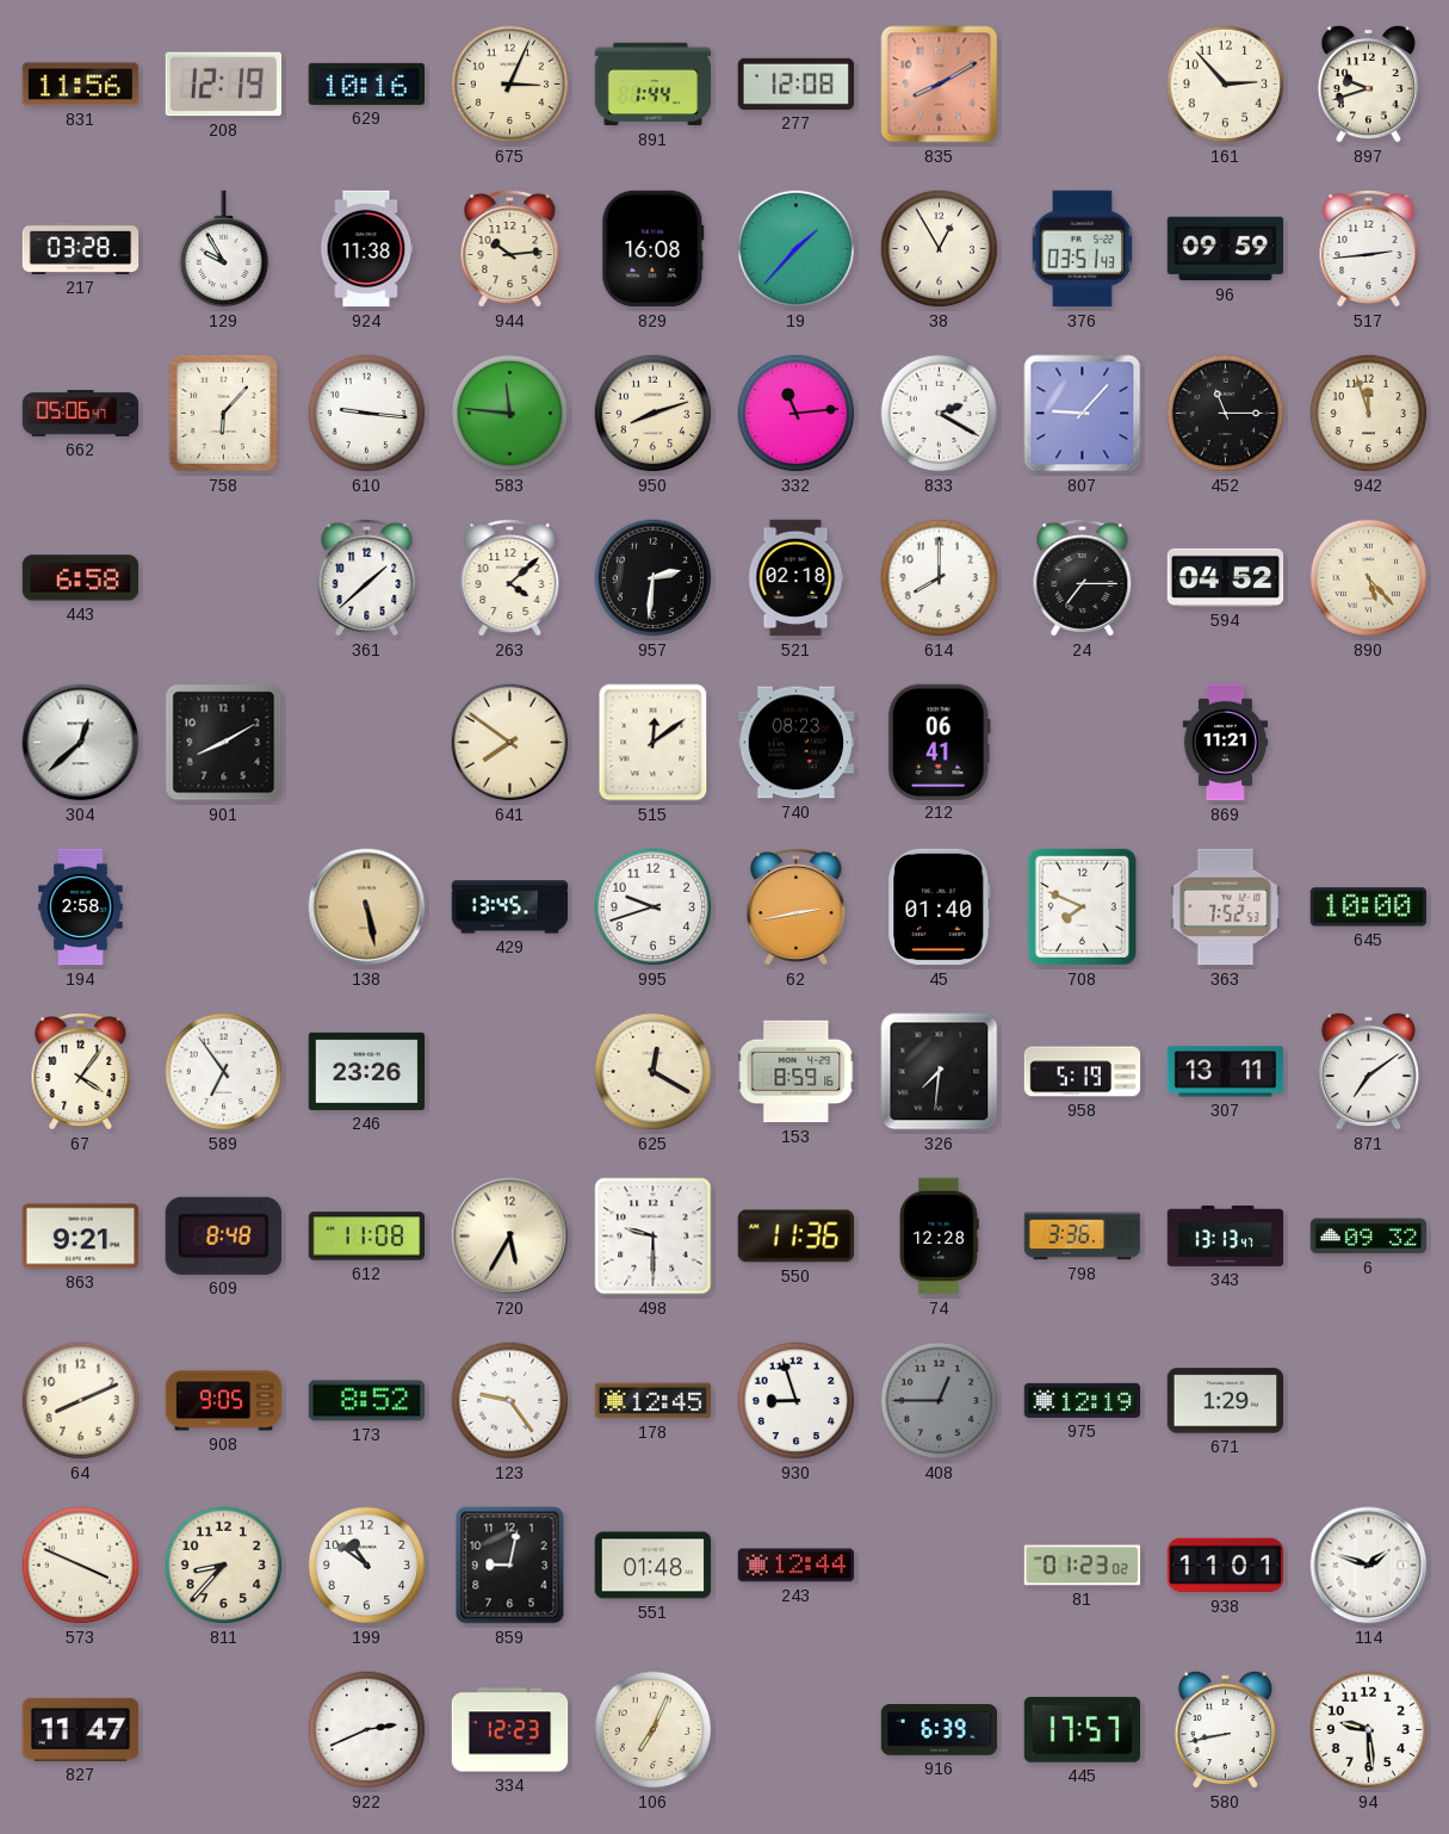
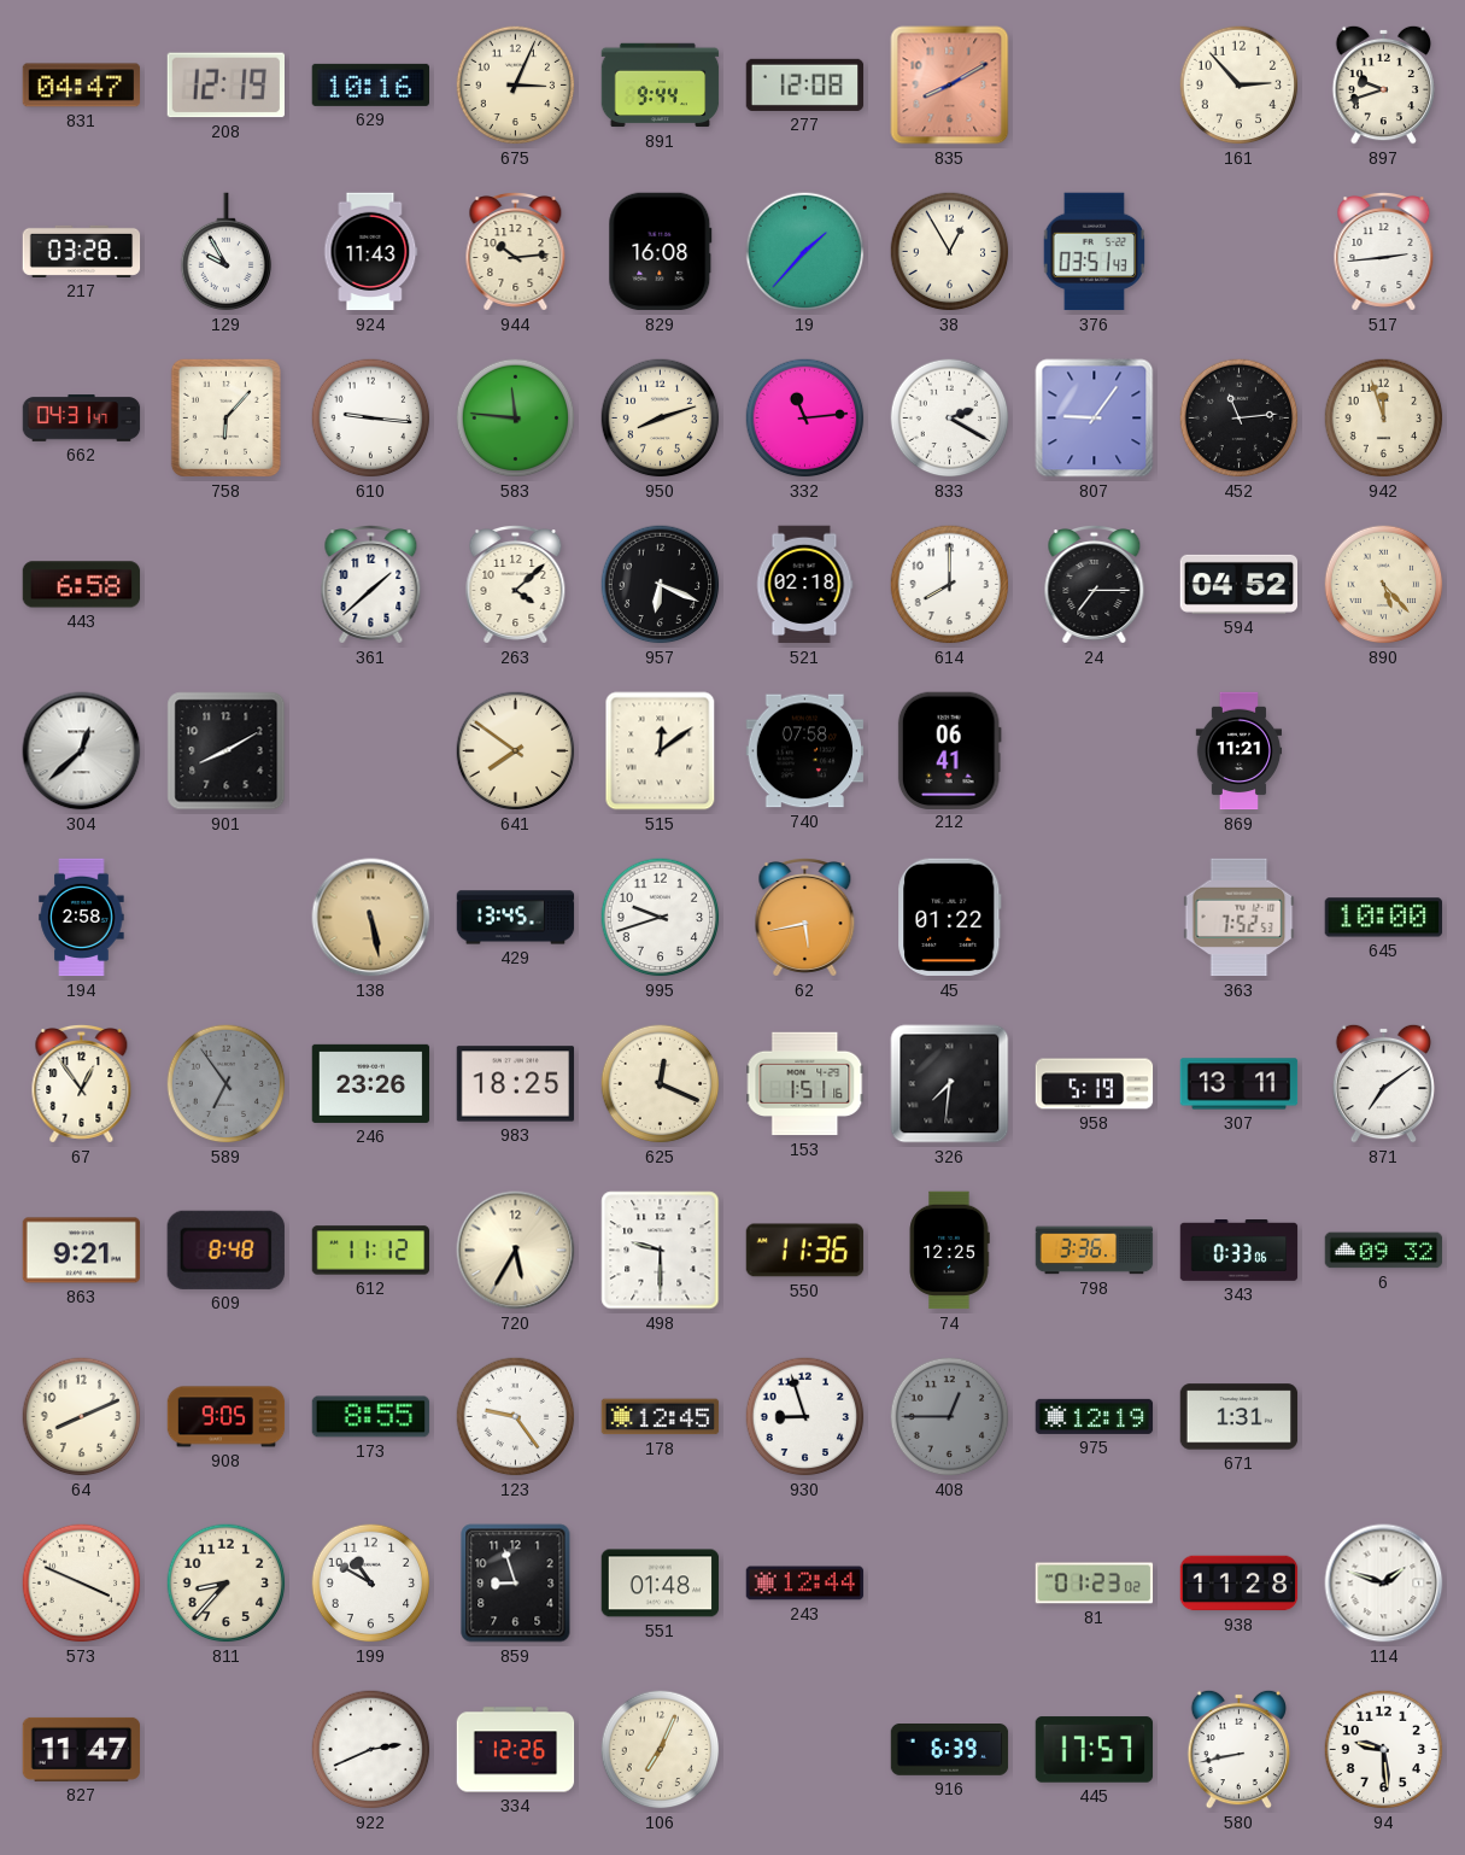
831: 11:56 -> 04:47 (82, 86)
891: 1:44 -> 9:44 (661, 86)
924: 11:38 -> 11:43 (370, 252)
96: 09:59 -> none (1226, 249)
662: 05:06 -> 04:31 (82, 419)
807: 9:07 -> 9:06 (1095, 419)
452: 11:15 -> 11:14 (1240, 419)
957: 2:31 -> 6:19 (661, 585)
740: 08:23 -> 07:58 (805, 751)
62: 2:43 -> 5:43 (805, 918)
45: 01:40 -> 01:22 (950, 918)
708: 7:49 -> none (1082, 906)
67: 4:06 -> 12:54 (82, 1084)
589 dial: white -> grey (227, 1084)
983: none -> 18:25 (516, 1084)
625: 12:20 -> 12:19 (661, 1084)
153: 8:59 -> 1:51 (805, 1084)
612: 11:08 -> 11:12 (371, 1251)
74: 12:28 -> 12:25 (949, 1251)
343: 13:13 -> 0:33 (1240, 1251)
173: 8:52 -> 8:55 (371, 1417)
671: 1:29 -> 1:31 (1240, 1417)
199: 10:51 -> 10:50 (371, 1584)
859: 9:02 -> 8:57 (516, 1584)
938: 11:01 -> 11:28 (1240, 1584)
334: 12:23 -> 12:26 (516, 1750)
